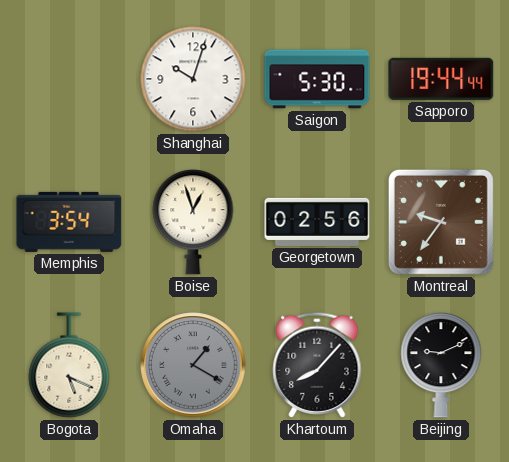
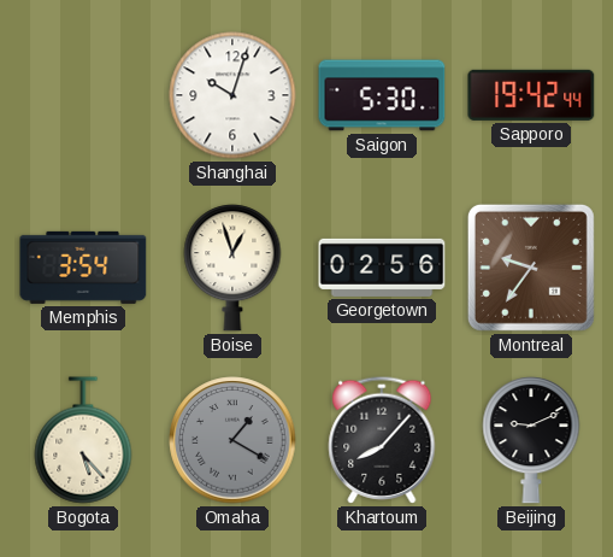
Sapporo: 19:44 -> 19:42 (531, 95)
Bogota: 5:19 -> 5:23 (83, 440)
